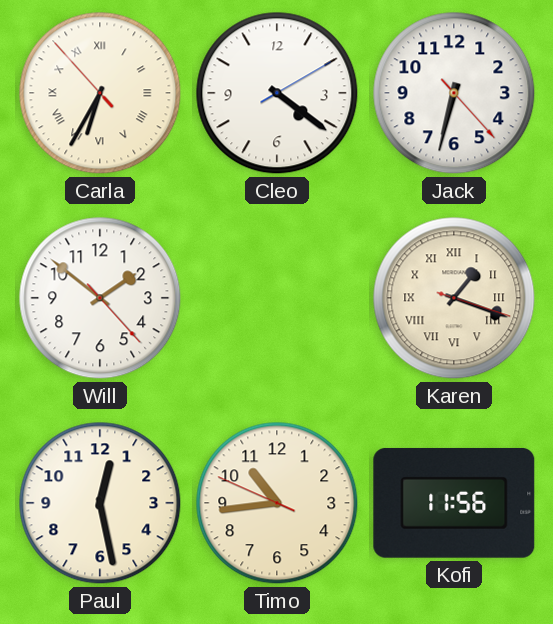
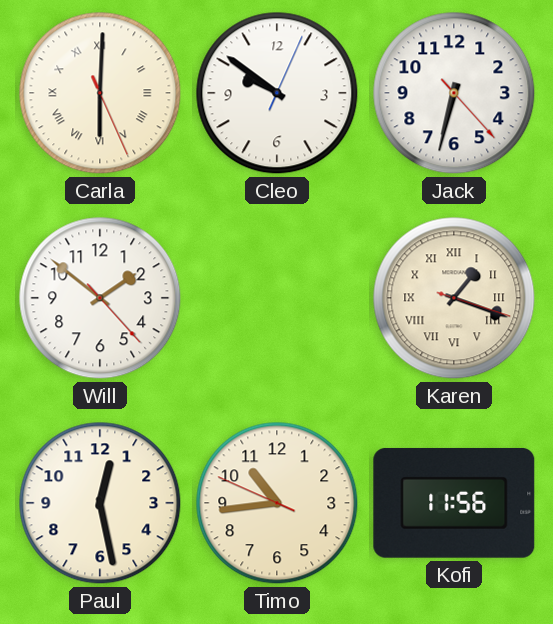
Carla: 6:34 -> 6:00 (100, 93)
Cleo: 4:21 -> 9:51 (277, 93)
